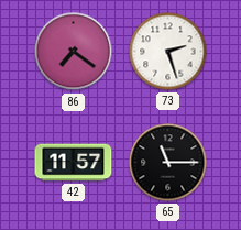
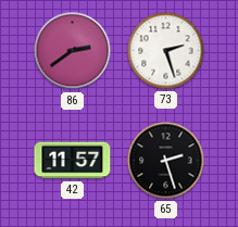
86: 7:21 -> 2:39 (73, 51)
65: 11:15 -> 2:27 (166, 161)
